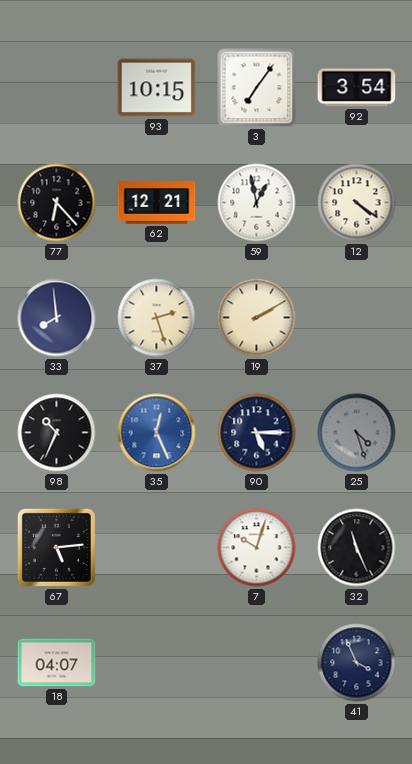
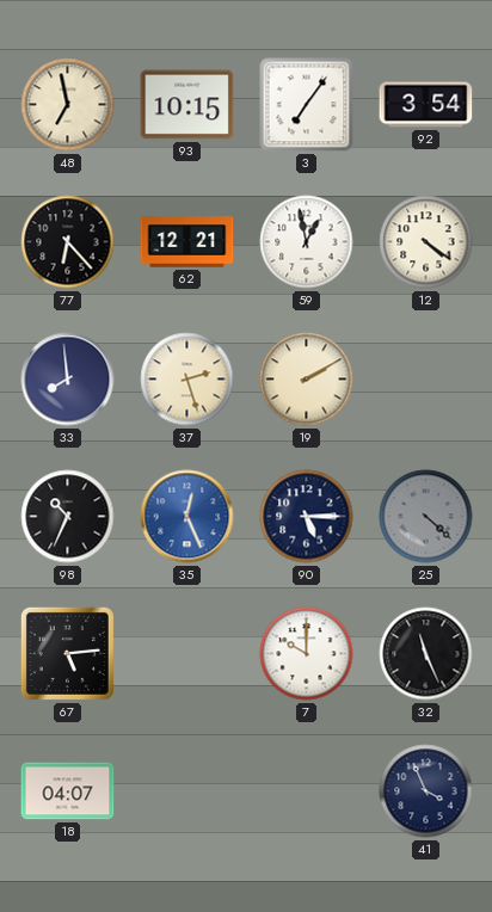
48: none -> 6:58 (68, 105)
25: 4:27 -> 4:22 (426, 517)
7: 10:03 -> 10:00 (307, 654)
